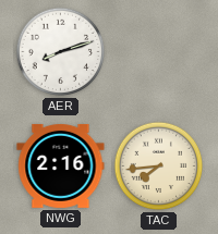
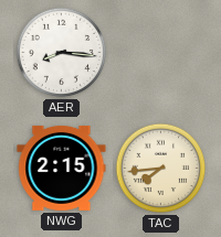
AER: 8:12 -> 8:16 (62, 53)
NWG: 2:16 -> 2:15 (62, 168)
